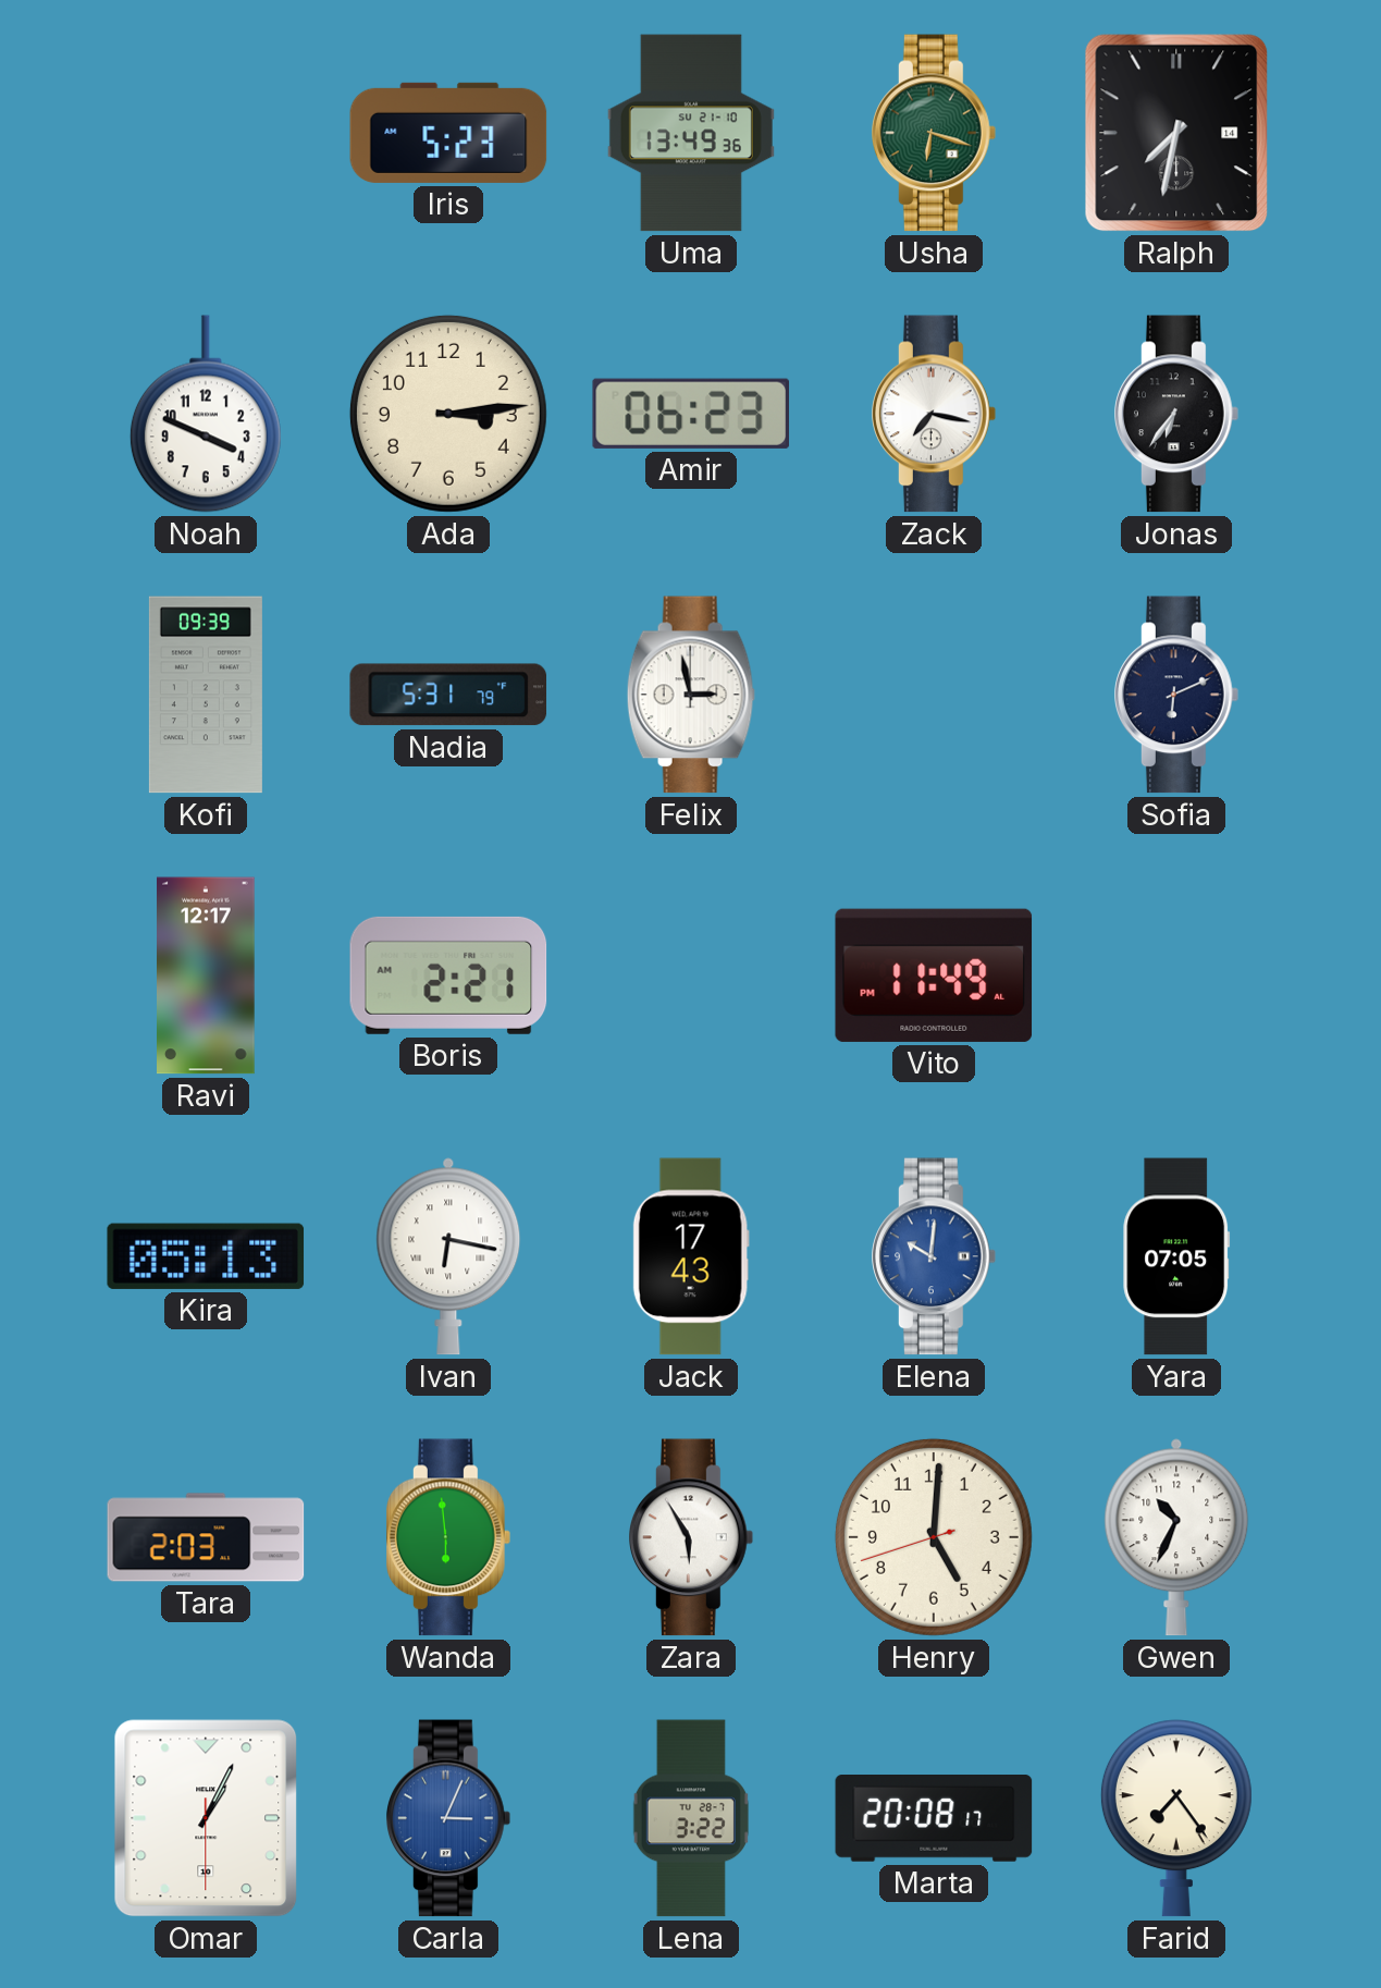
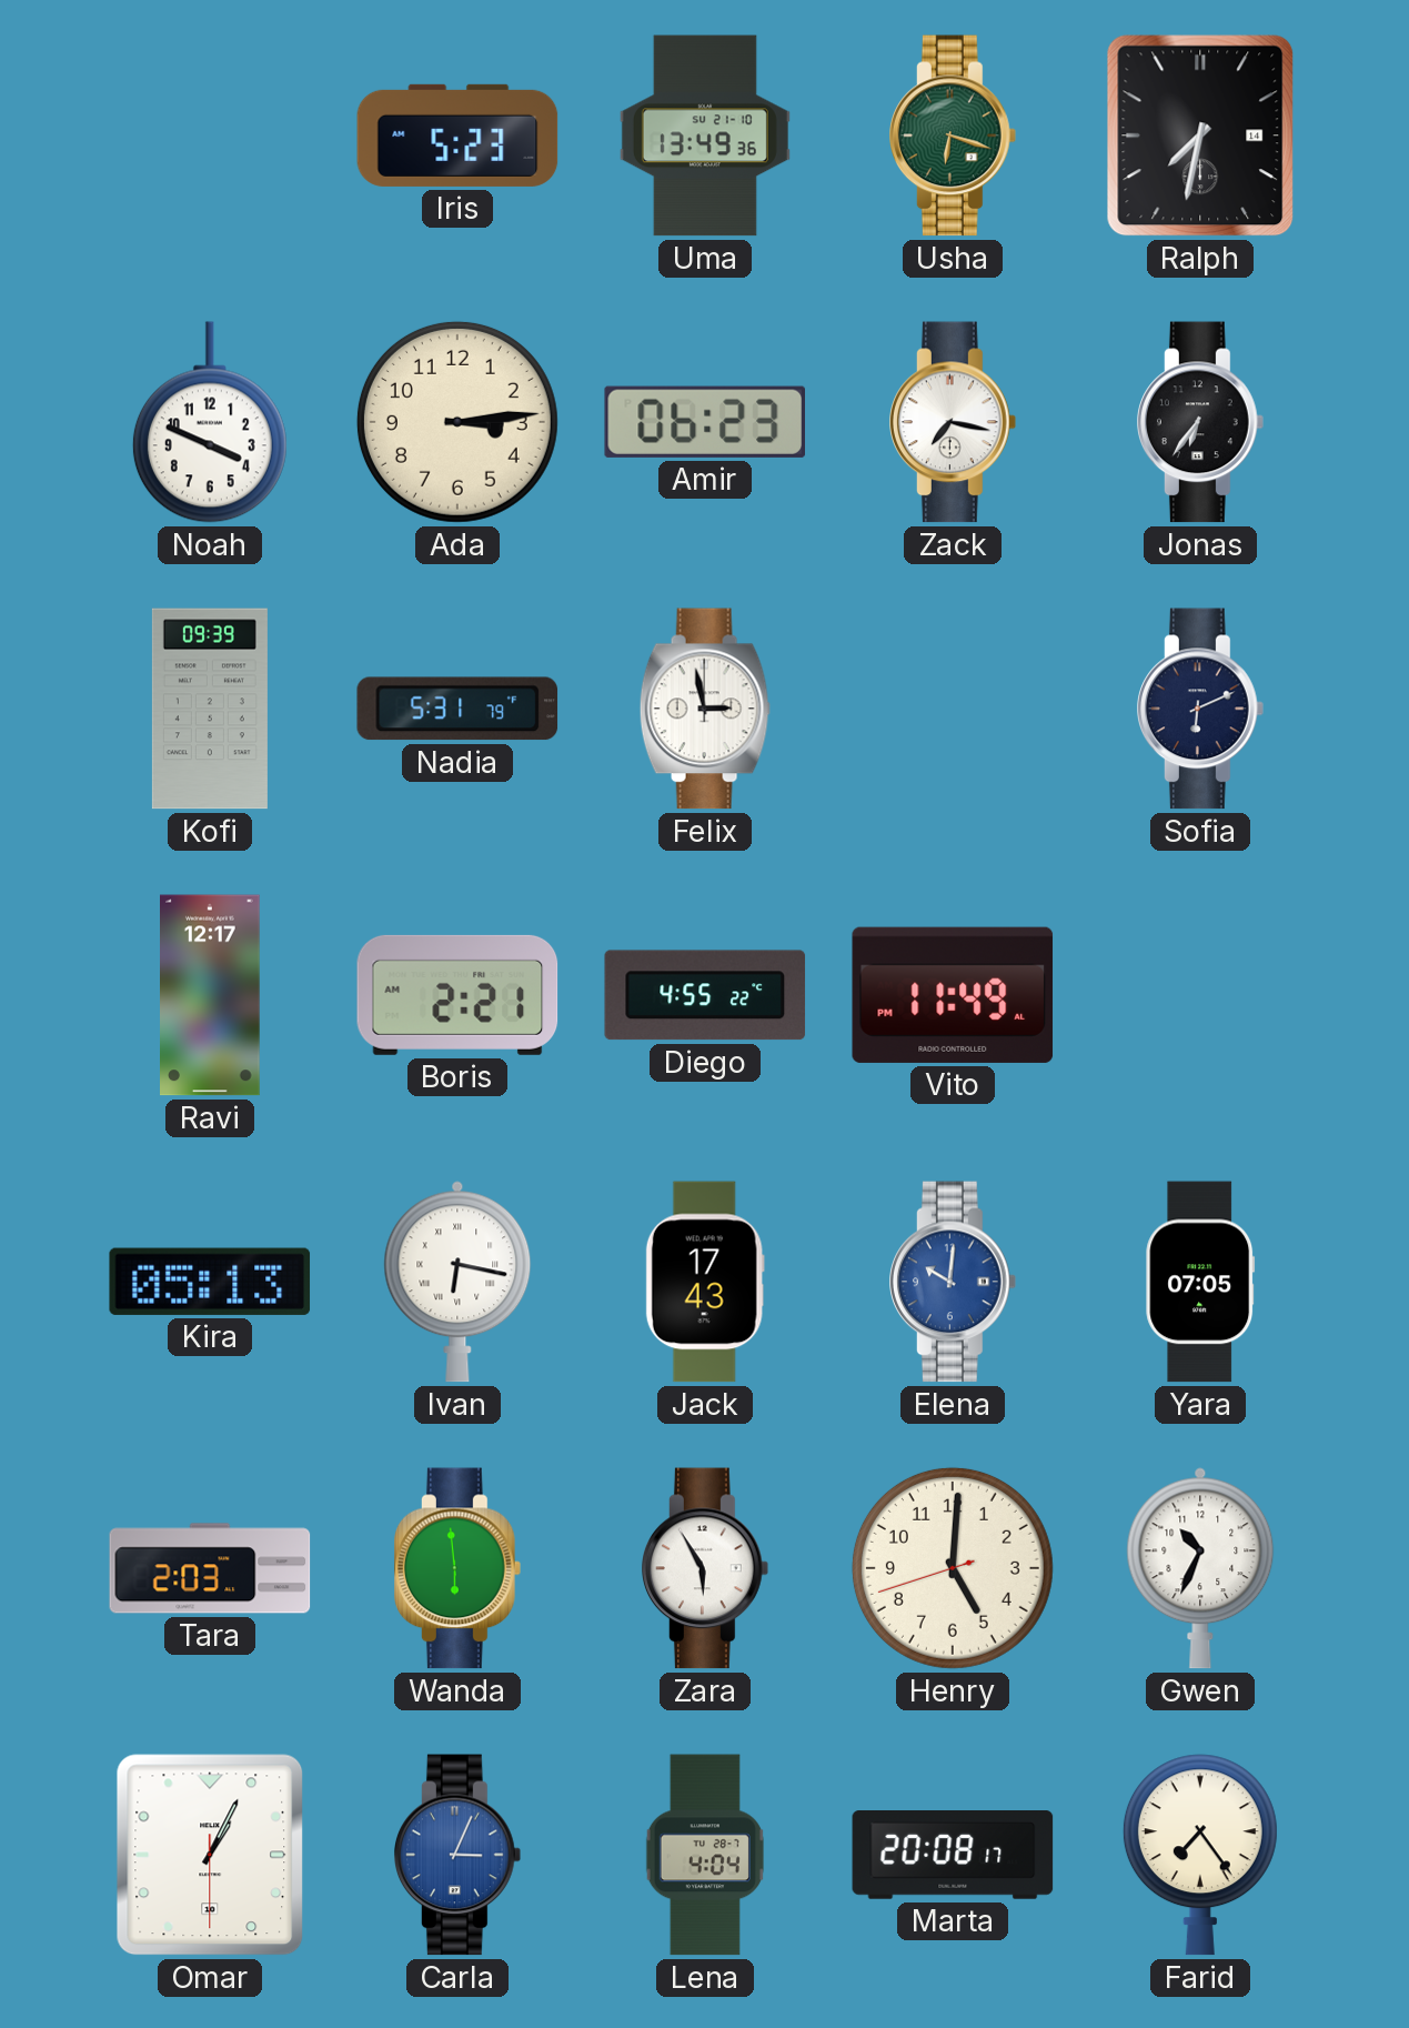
Diego: none -> 4:55 (705, 995)
Lena: 3:22 -> 4:04 (705, 1855)
